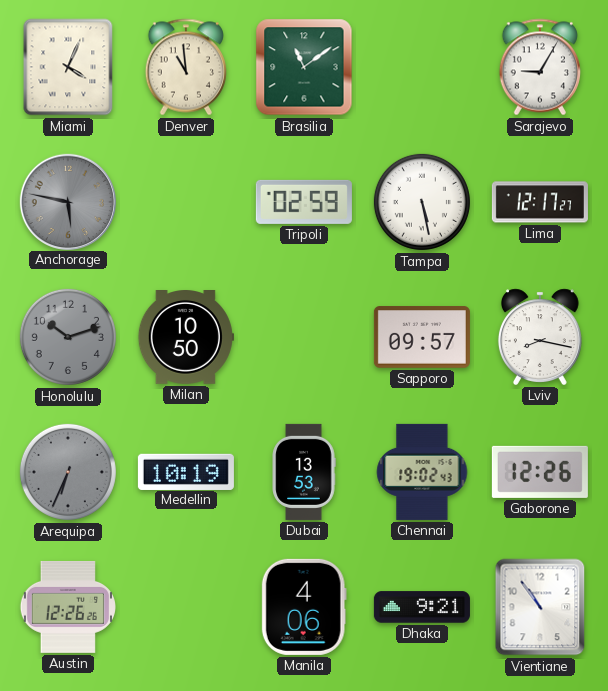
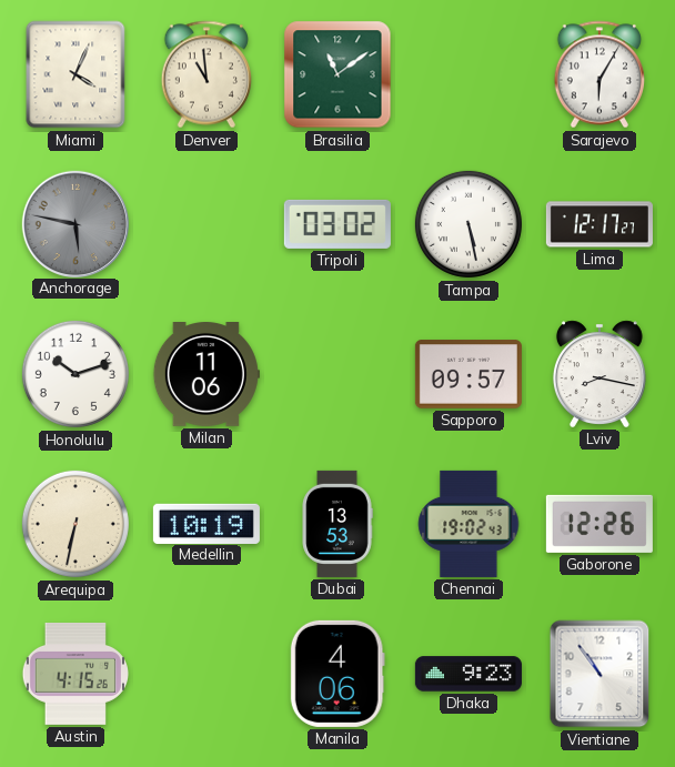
Sarajevo: 9:05 -> 6:05 (598, 74)
Tripoli: 02:59 -> 03:02 (337, 224)
Honolulu dial: grey -> white (75, 374)
Milan: 10:50 -> 11:06 (206, 375)
Arequipa: 6:34 -> 6:32 (75, 524)
Arequipa dial: grey -> cream (75, 524)
Austin: 12:26 -> 4:15 (75, 674)
Dhaka: 9:21 -> 9:23 (469, 674)
